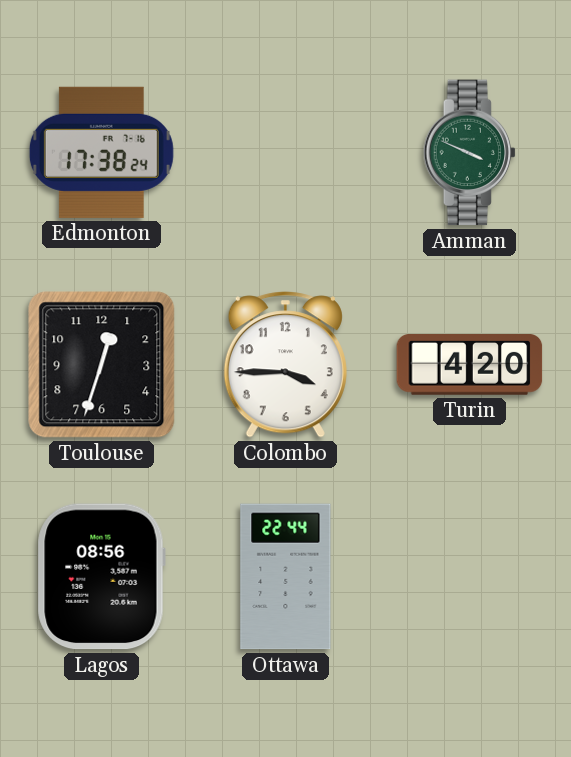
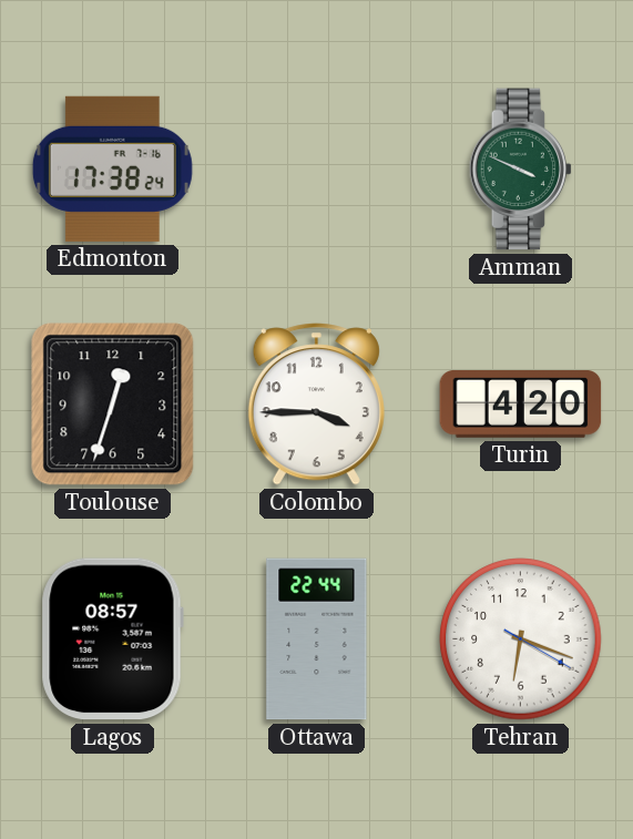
Lagos: 08:56 -> 08:57 (112, 640)
Tehran: none -> 6:18 (521, 640)
